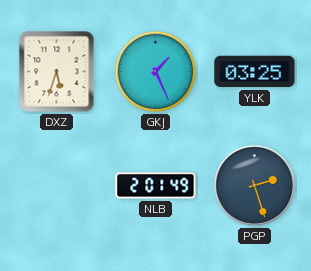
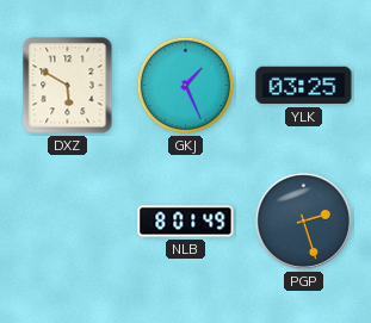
DXZ: 5:33 -> 5:50 (68, 86)
NLB: 2:01 -> 8:01 (186, 222)
